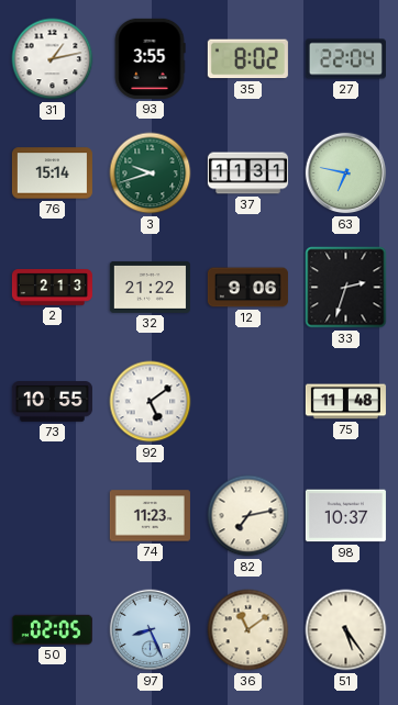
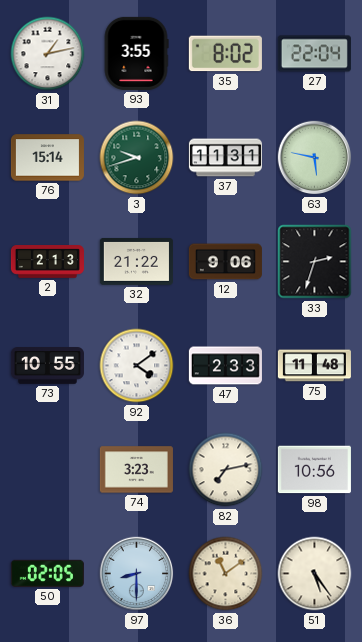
63: 6:47 -> 5:47 (315, 158)
92: 5:09 -> 4:09 (137, 366)
47: none -> 2:33 (225, 366)
74: 11:23 -> 3:23 (136, 470)
98: 10:37 -> 10:56 (314, 470)
97: 8:26 -> 8:30 (137, 574)
